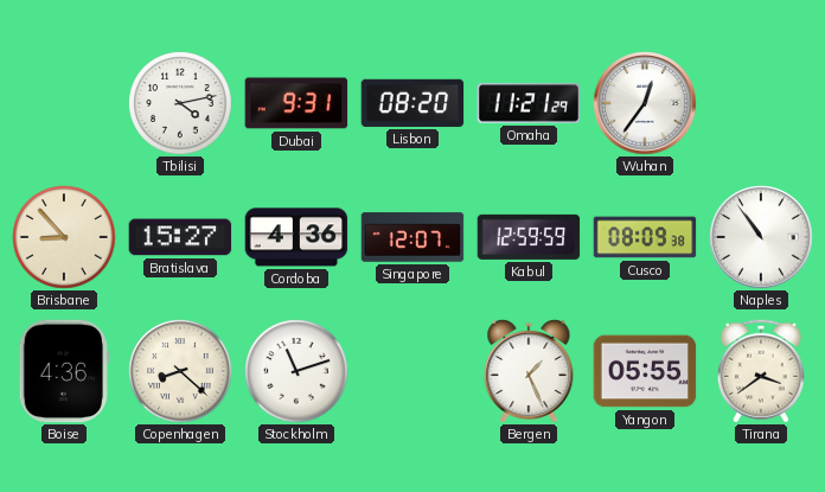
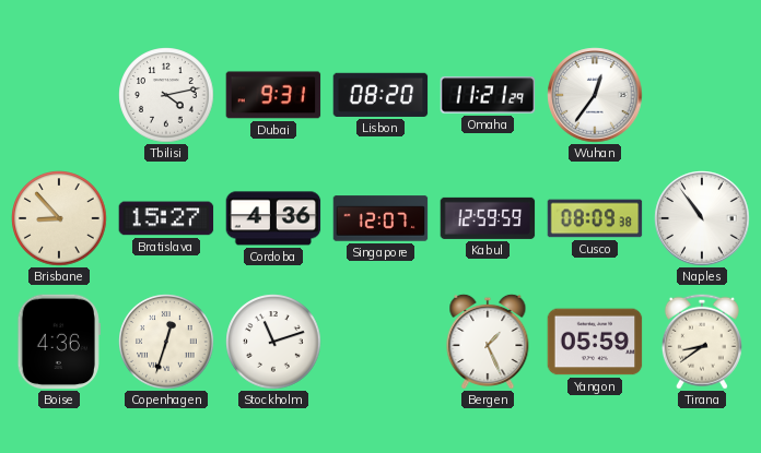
Copenhagen: 8:22 -> 12:33 (166, 342)
Yangon: 05:55 -> 05:59 (595, 342)
Tirana: 3:39 -> 8:39 (702, 342)
